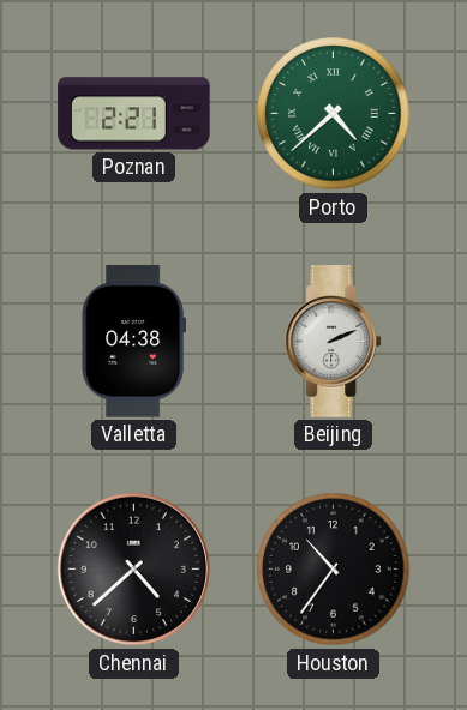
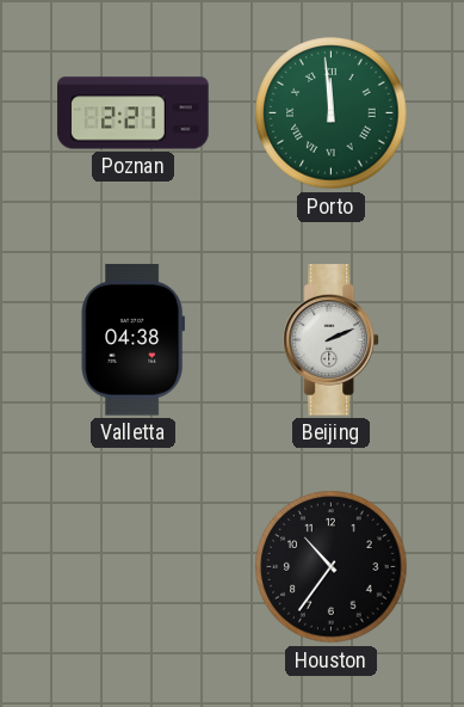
Porto: 4:38 -> 11:59 (332, 113)
Chennai: 4:38 -> none (134, 570)
